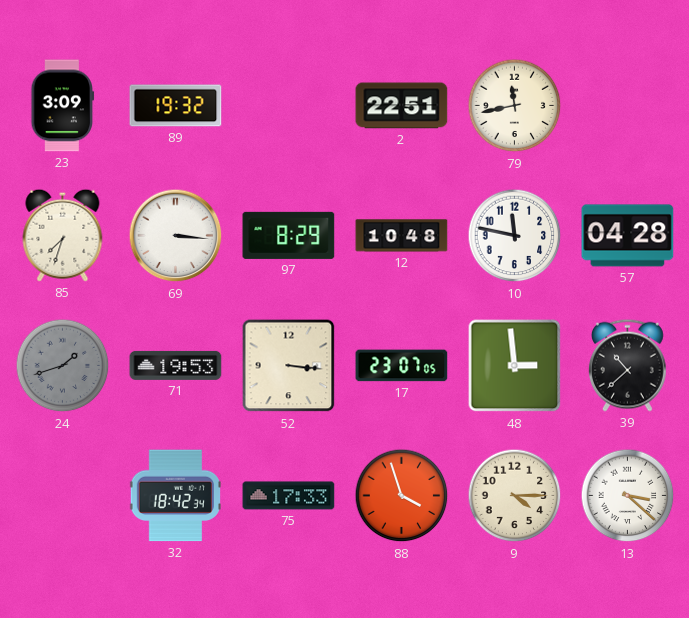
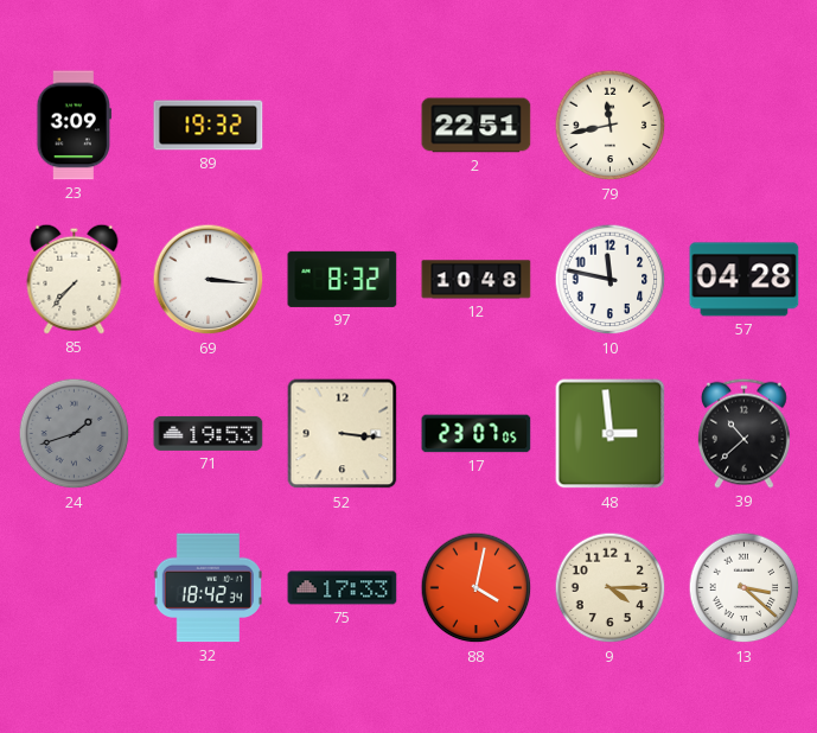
85: 7:33 -> 7:37 (75, 279)
97: 8:29 -> 8:32 (343, 279)
88: 3:57 -> 4:02 (477, 588)
